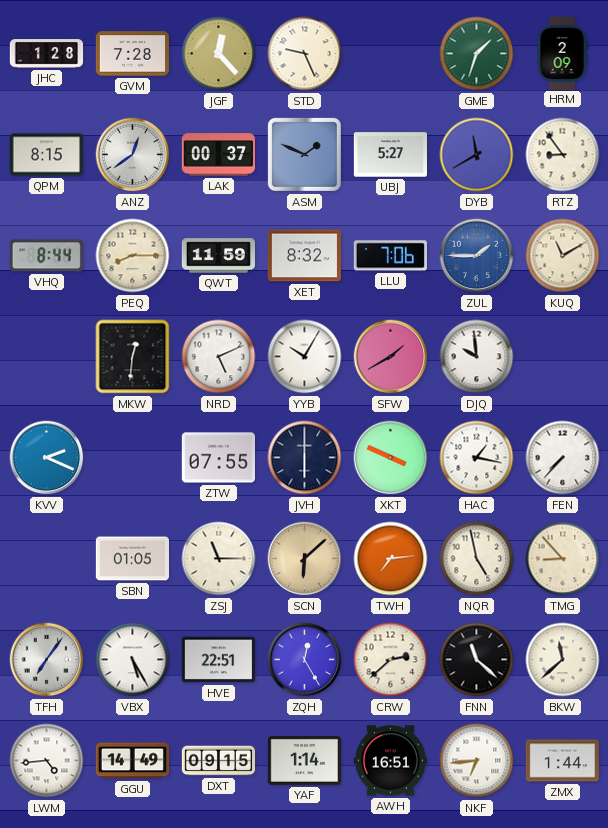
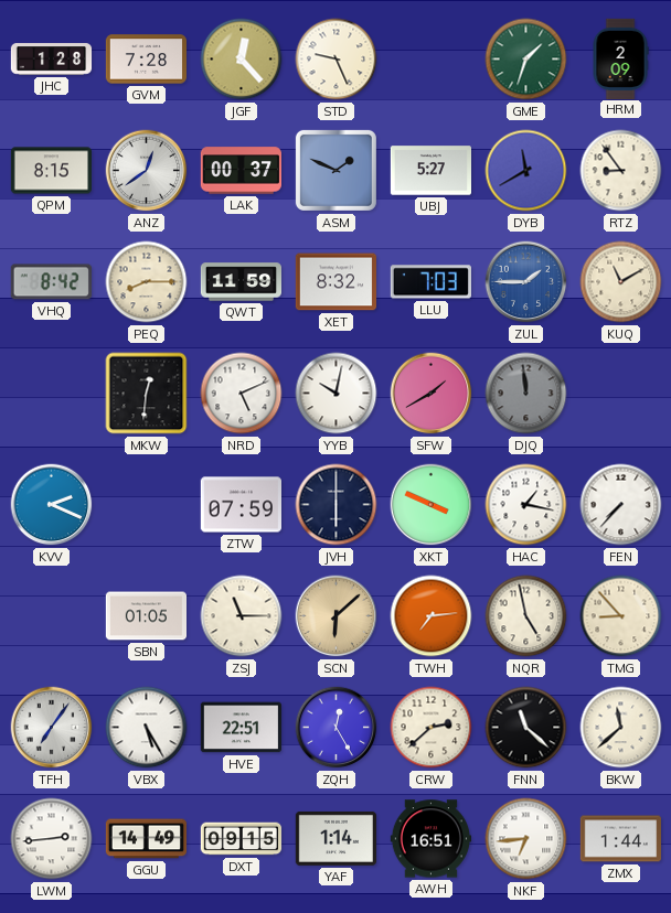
VHQ: 8:44 -> 8:42 (51, 282)
LLU: 7:06 -> 7:03 (430, 282)
YYB: 10:05 -> 10:02 (337, 394)
DJQ: 9:59 -> 11:59 (526, 394)
DJQ dial: white -> grey (526, 394)
ZTW: 07:55 -> 07:59 (241, 505)
LWM: 4:44 -> 2:44 (52, 839)
